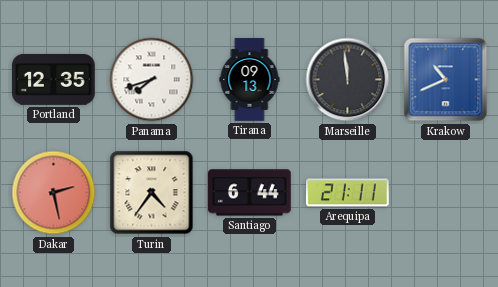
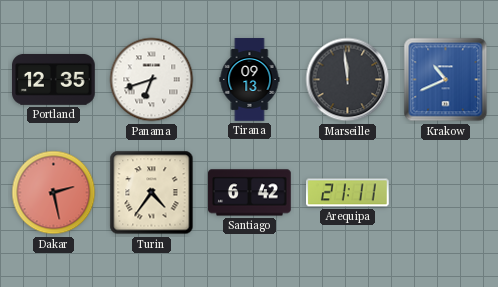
Panama: 7:42 -> 6:42 (152, 80)
Santiago: 6:44 -> 6:42 (250, 193)
